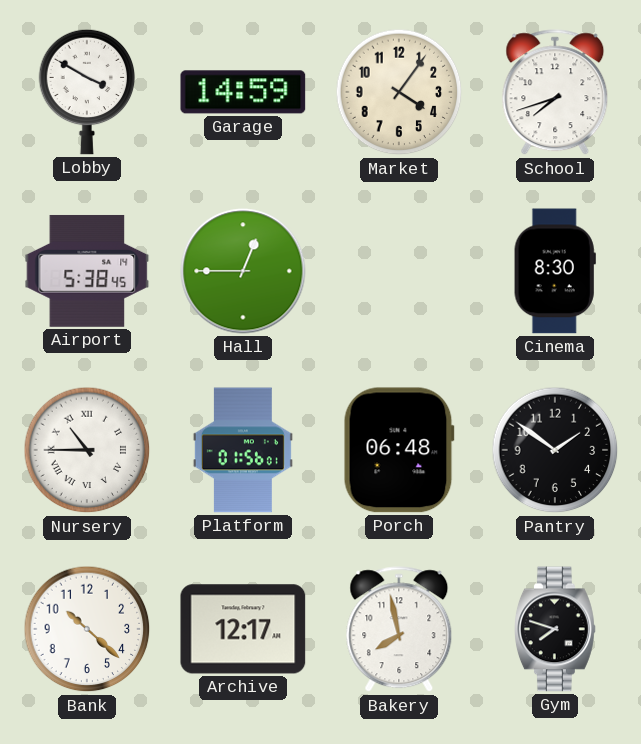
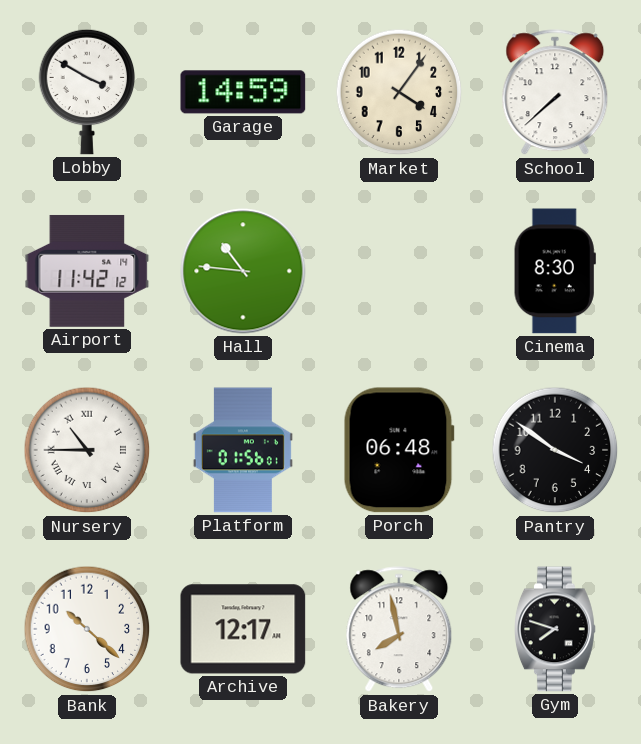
School: 7:42 -> 7:38 (555, 93)
Airport: 5:38 -> 11:42 (87, 271)
Hall: 12:45 -> 10:46 (243, 271)
Pantry: 1:51 -> 3:51 (555, 450)
